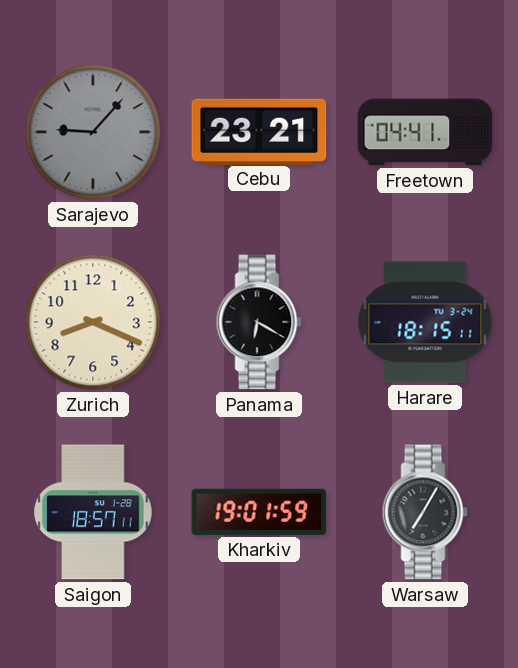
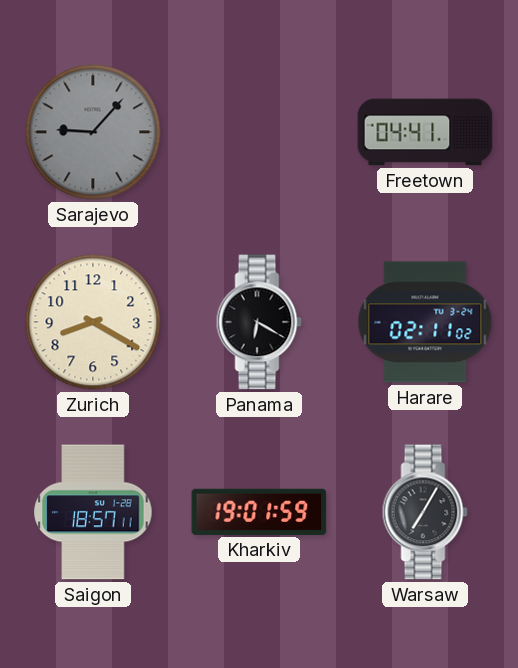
Cebu: 23:21 -> none (259, 131)
Zurich: 8:19 -> 8:20 (93, 322)
Harare: 18:15 -> 02:11 (425, 322)
